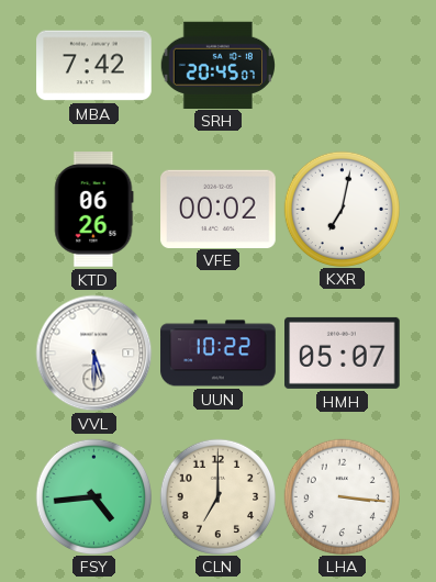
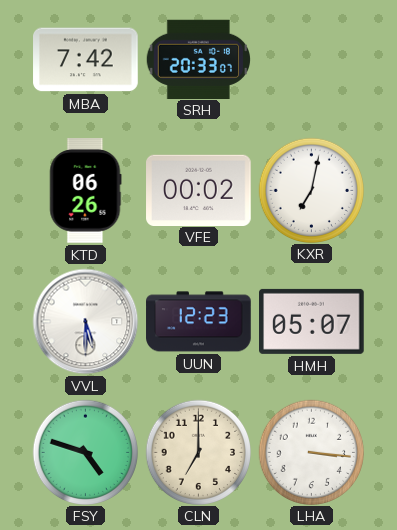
SRH: 20:45 -> 20:33 (198, 59)
UUN: 10:22 -> 12:23 (199, 322)
FSY: 4:44 -> 4:48 (85, 452)
